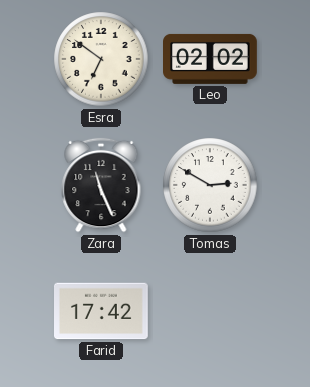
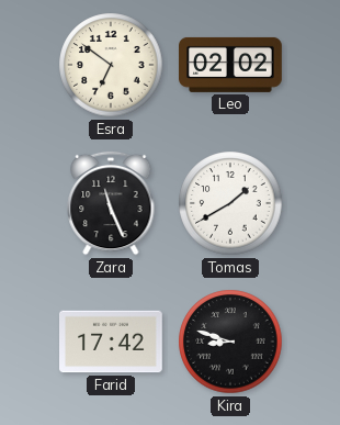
Tomas: 2:50 -> 1:40 (230, 203)
Kira: none -> 8:48 (230, 342)
